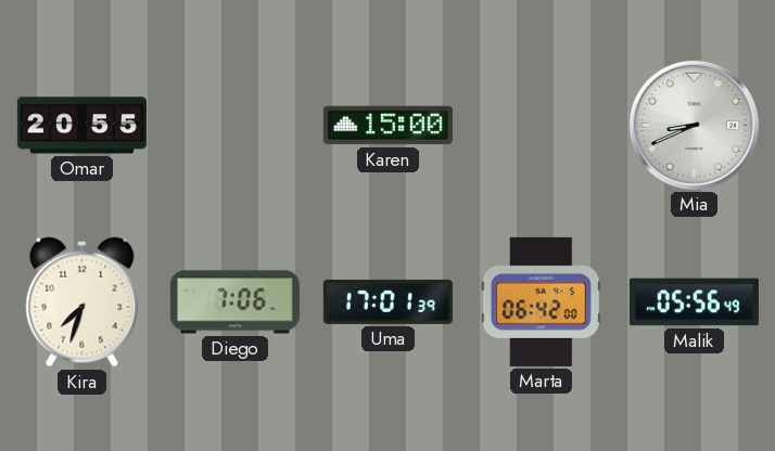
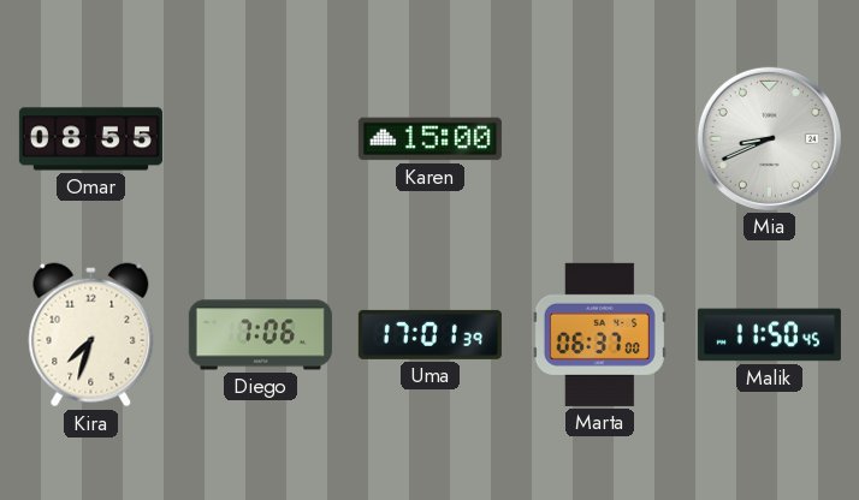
Omar: 20:55 -> 08:55 (90, 139)
Marta: 06:42 -> 06:37 (599, 334)
Malik: 05:56 -> 11:50 (769, 335)
